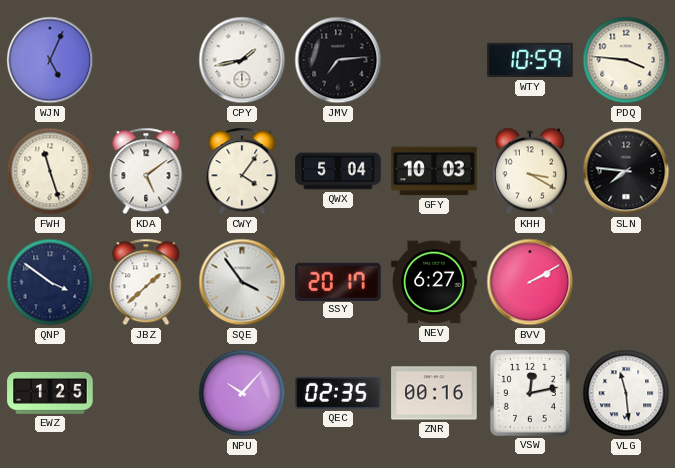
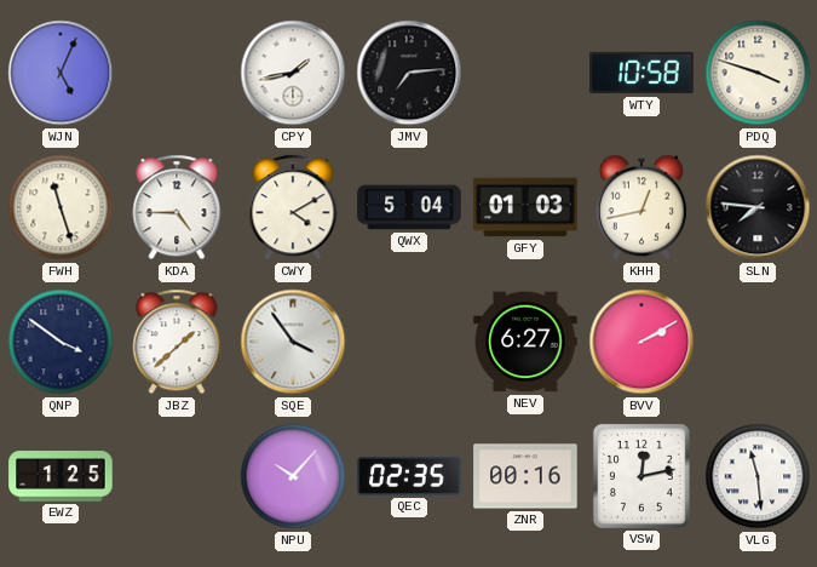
WTY: 10:59 -> 10:58 (641, 73)
PDQ: 3:46 -> 3:48 (758, 73)
KDA: 5:09 -> 4:45 (177, 207)
CWY: 4:06 -> 4:10 (293, 207)
GFY: 10:03 -> 01:03 (525, 207)
KHH: 3:20 -> 12:43 (641, 207)
SSY: 20:17 -> none (338, 281)
